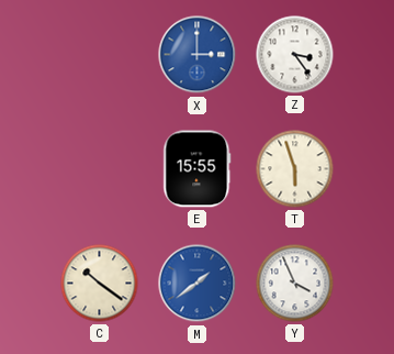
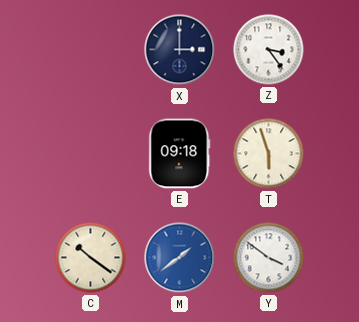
X dial: blue -> navy (180, 50)
E: 15:55 -> 09:18 (180, 154)
Y: 3:56 -> 3:51 (269, 258)
